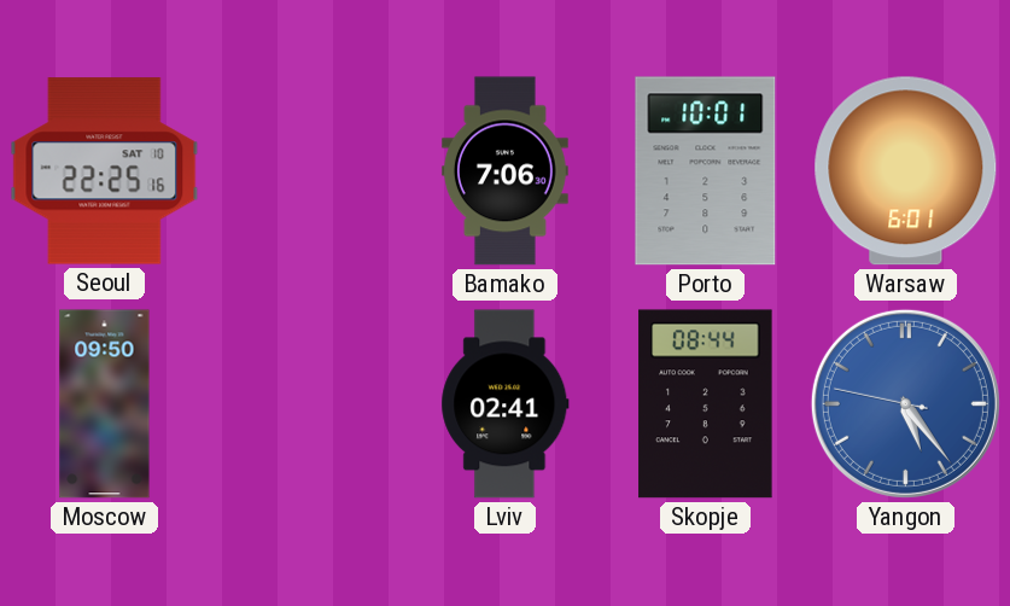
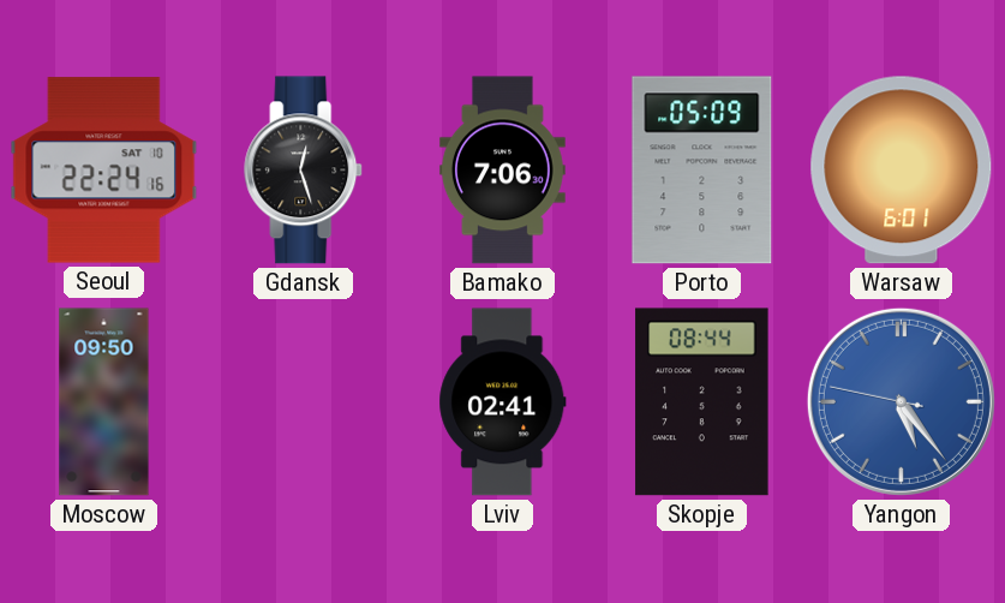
Seoul: 22:25 -> 22:24 (104, 171)
Gdansk: none -> 12:27 (304, 171)
Porto: 10:01 -> 05:09 (702, 171)
